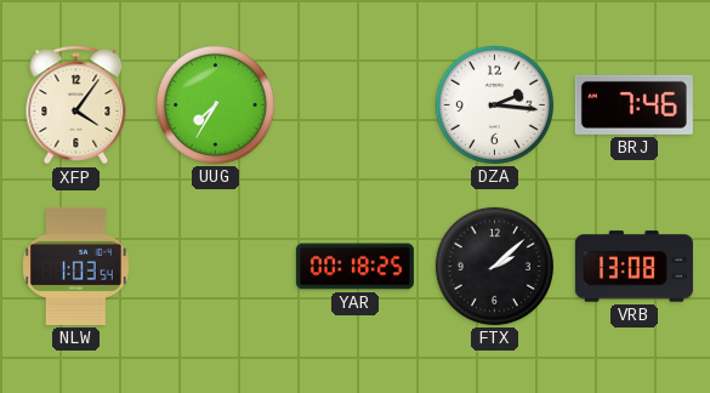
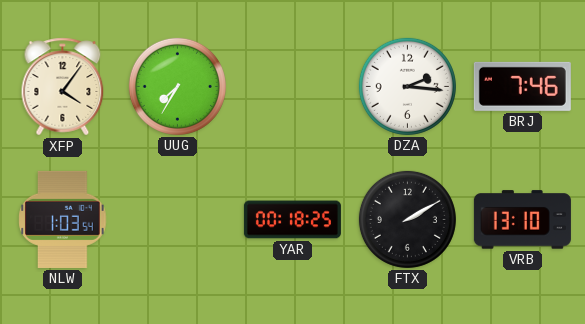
FTX: 2:08 -> 2:10 (407, 219)
VRB: 13:08 -> 13:10 (522, 220)
